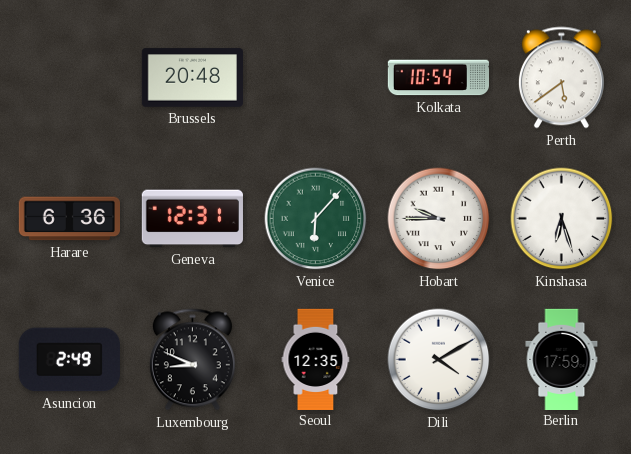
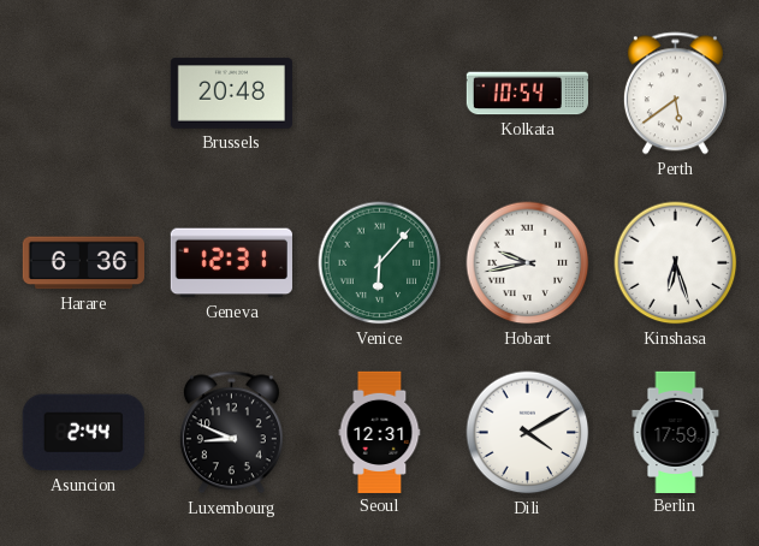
Hobart: 9:45 -> 9:43 (528, 263)
Asuncion: 2:49 -> 2:44 (83, 433)
Seoul: 12:35 -> 12:31 (380, 432)
